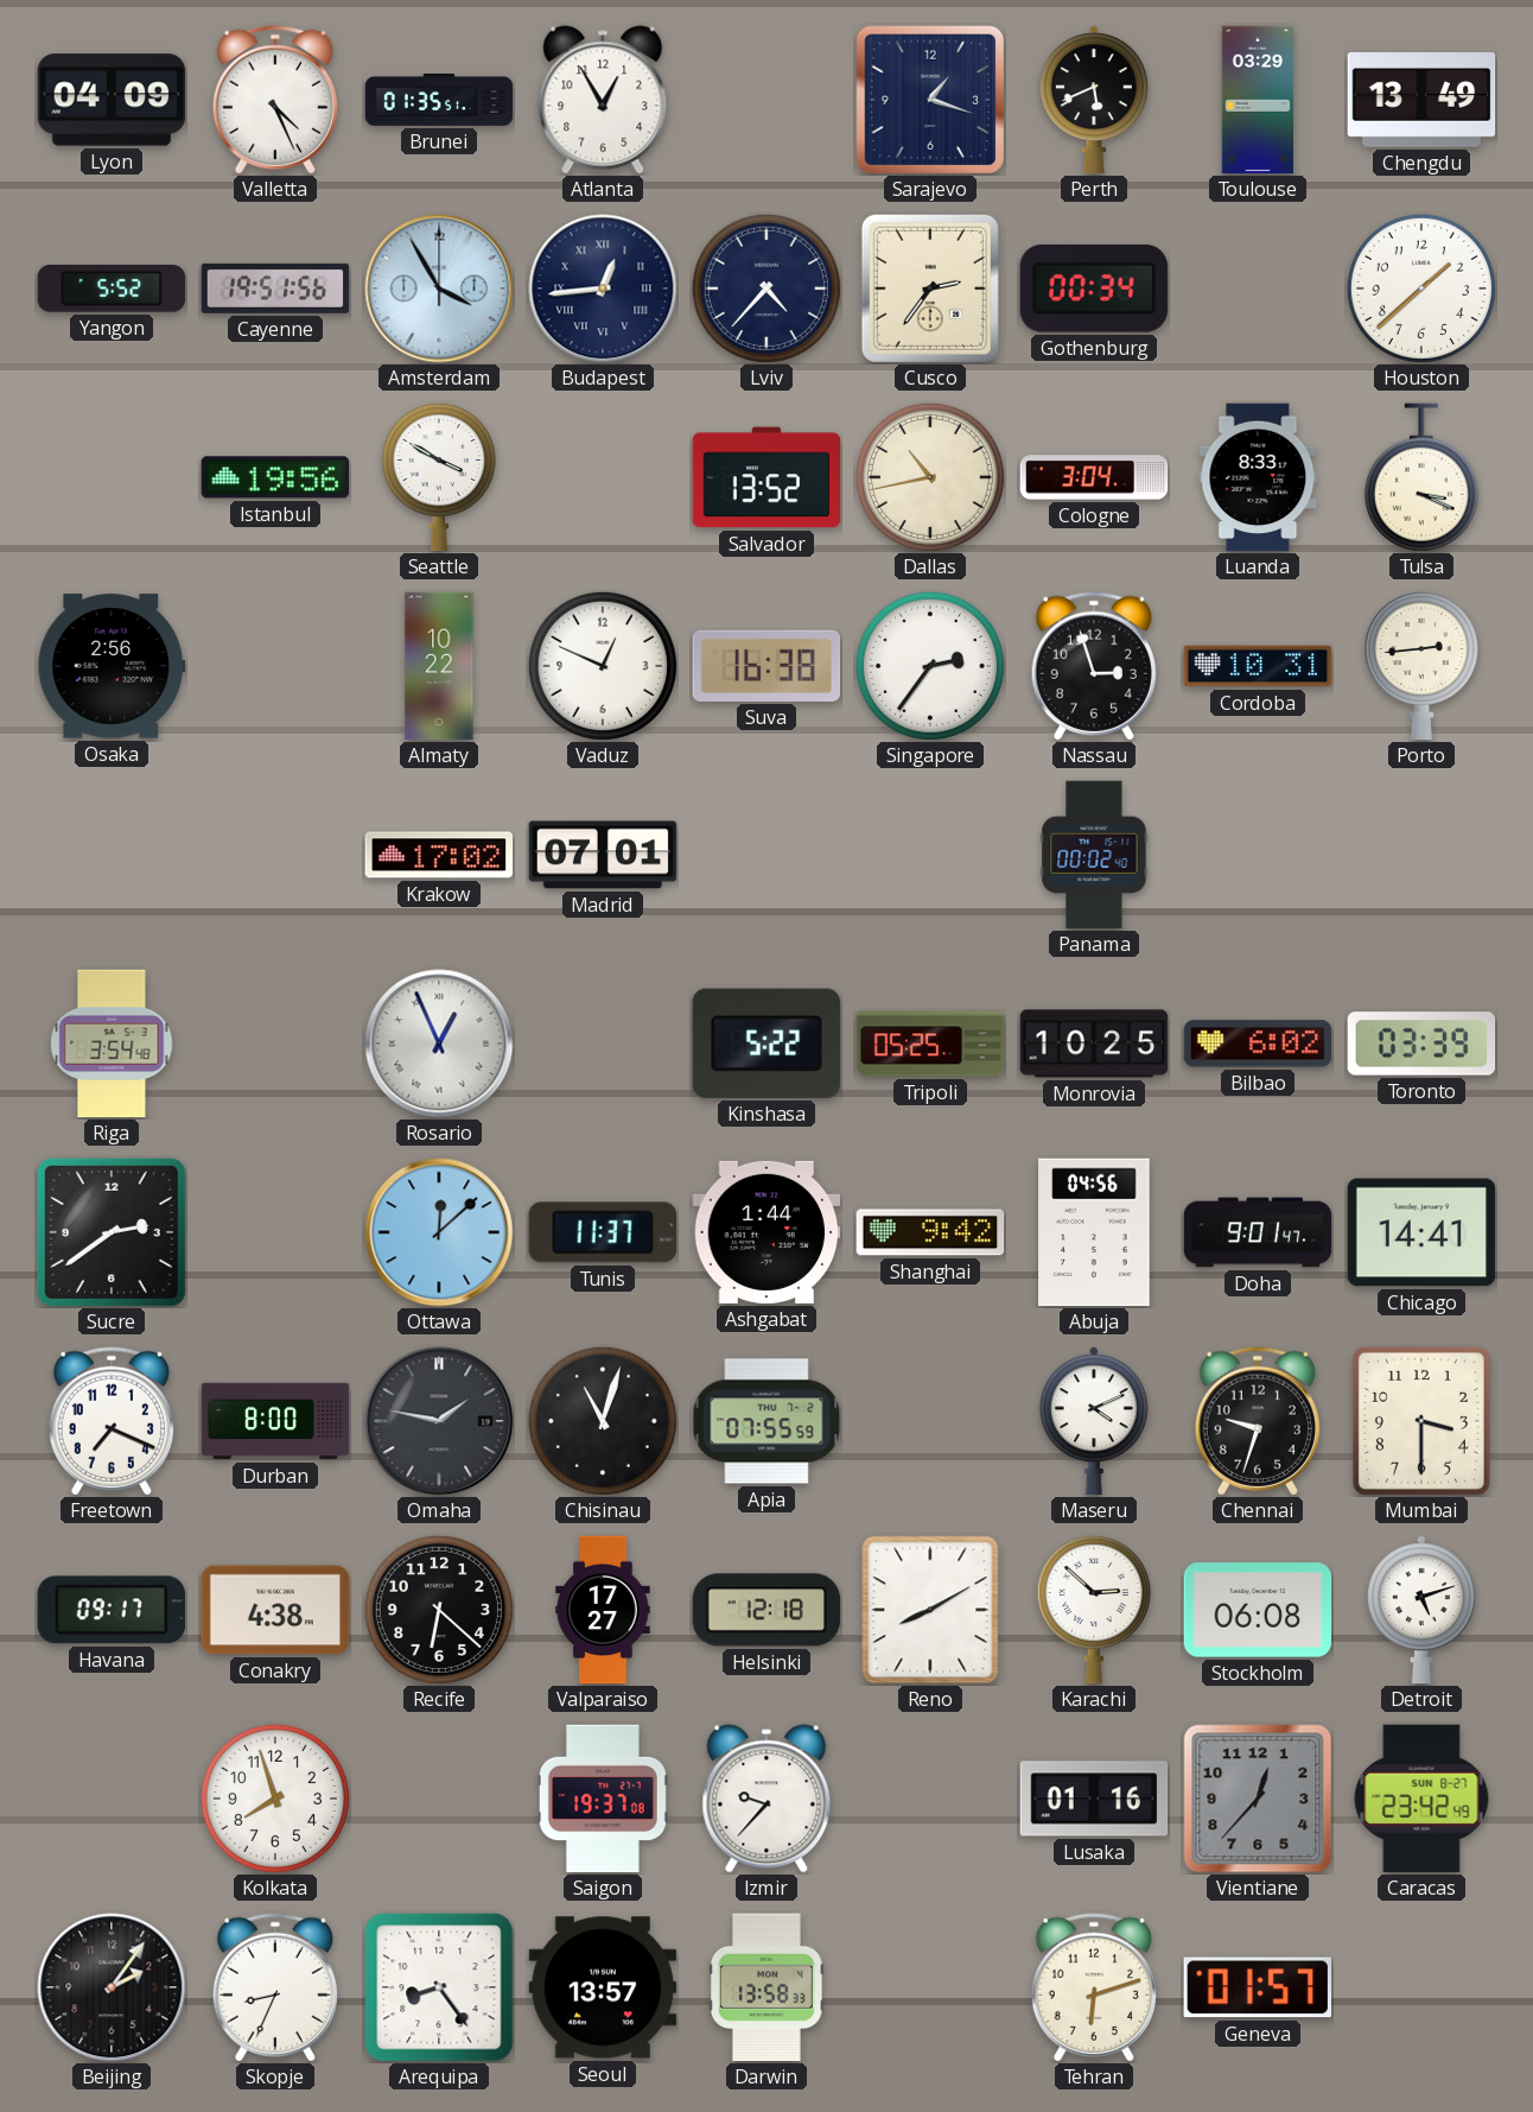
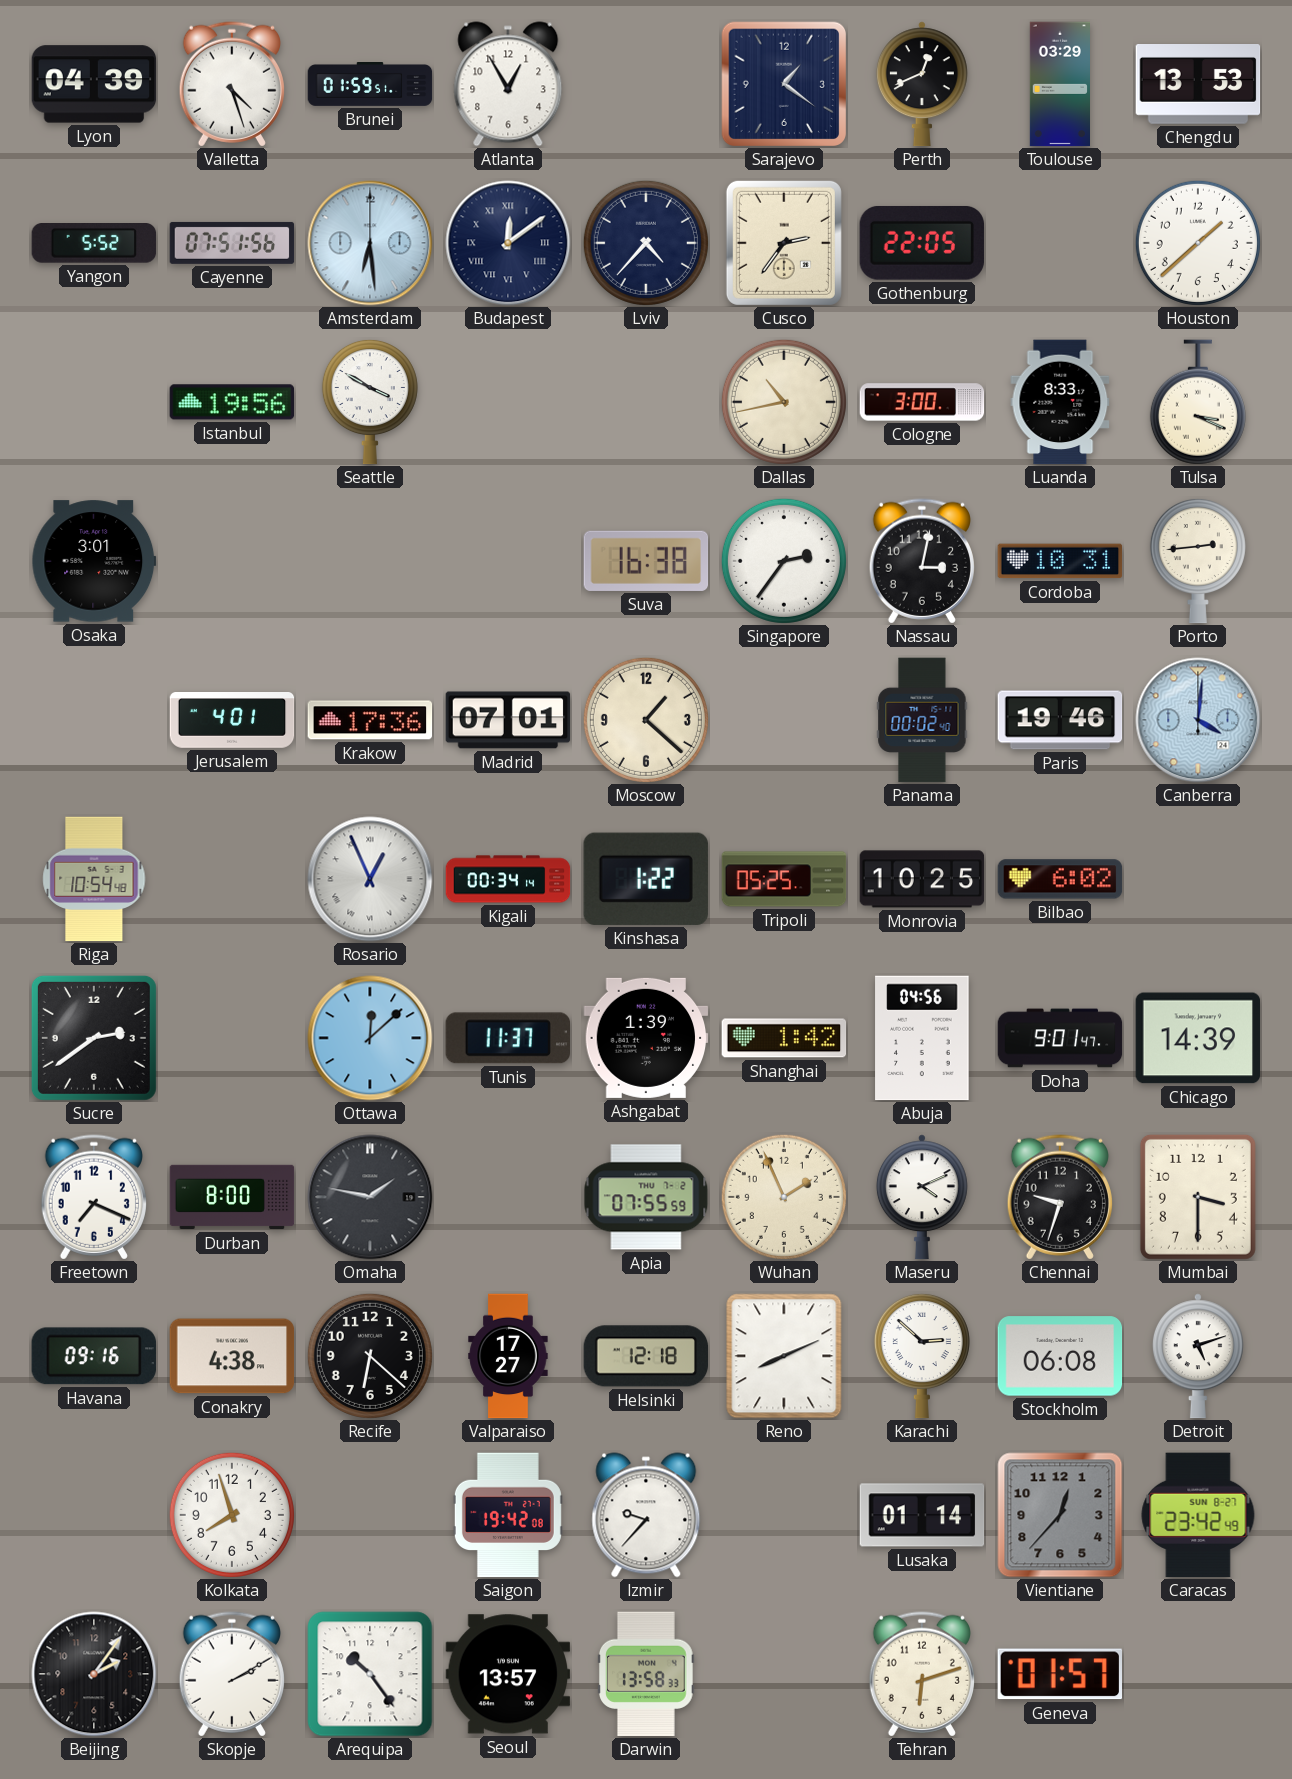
Lyon: 04:09 -> 04:39 (94, 84)
Valletta: 4:26 -> 4:27 (232, 84)
Brunei: 01:35 -> 01:59 (370, 85)
Sarajevo: 1:18 -> 1:21 (783, 83)
Perth: 5:41 -> 12:41 (922, 84)
Chengdu: 13:49 -> 13:53 (1198, 84)
Cayenne: 19:51 -> 07:51 (232, 243)
Amsterdam: 3:55 -> 6:29 (370, 243)
Budapest: 12:44 -> 12:09 (508, 243)
Gothenburg: 00:34 -> 22:05 (921, 243)
Salvador: 13:52 -> none (766, 477)
Cologne: 3:04 -> 3:00 (922, 402)
Osaka: 2:56 -> 3:01 (94, 561)
Almaty: 10:22 -> none (439, 666)
Vaduz: 12:49 -> none (603, 666)
Nassau: 2:57 -> 3:02 (922, 561)
Jerusalem: none -> 4:01 (232, 721)
Krakow: 17:02 -> 17:36 (370, 720)
Moscow: none -> 1:22 (646, 720)
Paris: none -> 19:46 (1060, 720)
Canberra: none -> 4:01 (1198, 720)
Riga: 3:54 -> 10:54 (94, 879)
Kigali: none -> 00:34 (508, 879)
Kinshasa: 5:22 -> 1:22 (646, 879)
Toronto: 03:39 -> none (1421, 1044)
Ashgabat: 1:44 -> 1:39 (646, 1038)
Shanghai: 9:42 -> 1:42 (784, 1038)
Chicago: 14:41 -> 14:39 (1198, 1038)
Chisinau: 11:03 -> none (603, 1421)
Wuhan: none -> 1:56 (784, 1197)
Havana: 09:17 -> 09:16 (94, 1356)
Reno: 8:10 -> 8:11 (784, 1356)
Saigon: 19:37 -> 19:42 (508, 1515)
Lusaka: 01:16 -> 01:14 (922, 1515)
Skopje: 8:34 -> 2:10 (232, 1674)
Arequipa: 8:24 -> 10:24 (370, 1674)
